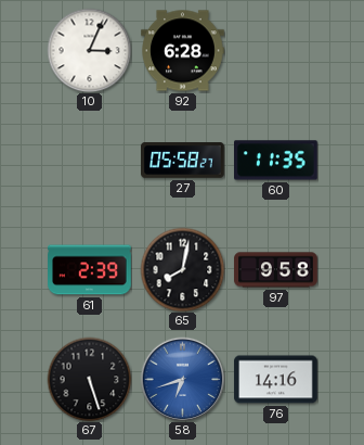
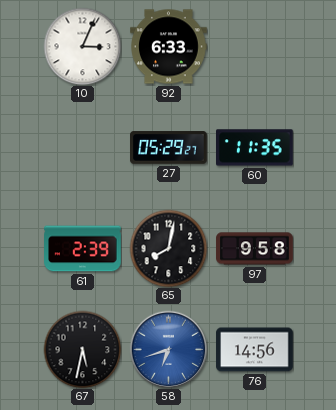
92: 6:28 -> 6:33 (169, 47)
27: 05:58 -> 05:29 (169, 148)
67: 5:27 -> 5:32 (82, 349)
76: 14:16 -> 14:56 (255, 350)
